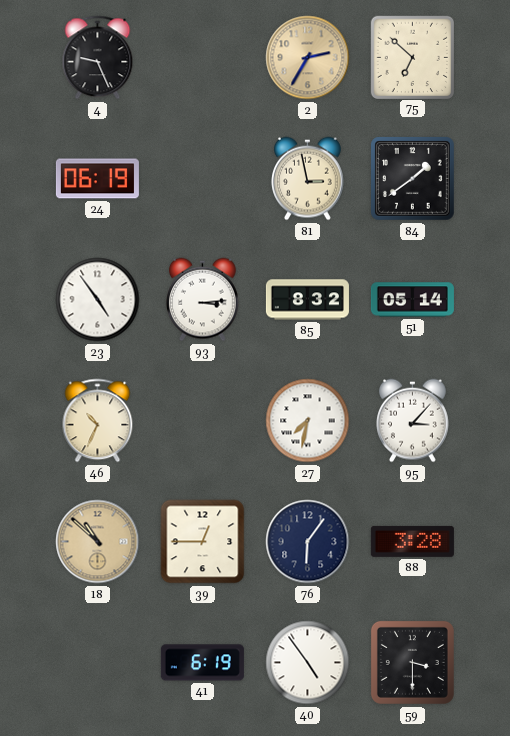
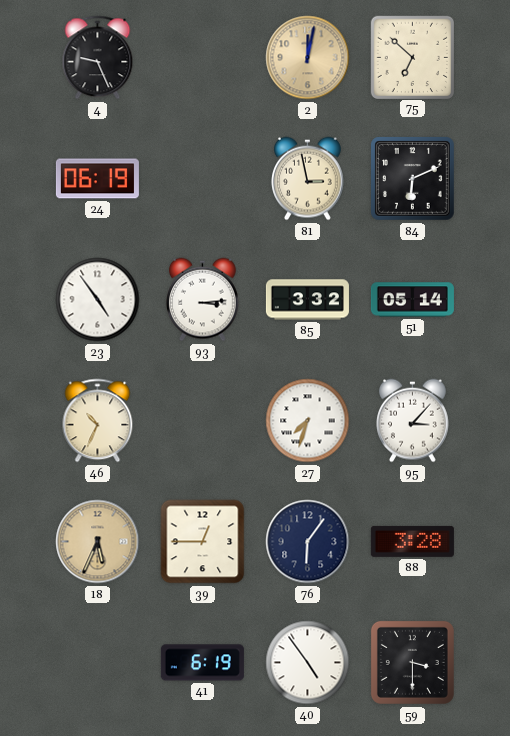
2: 2:35 -> 12:02 (308, 58)
84: 1:39 -> 6:11 (413, 179)
85: 8:32 -> 3:32 (307, 300)
27: 7:32 -> 7:33 (308, 421)
18: 10:52 -> 5:34 (98, 542)
